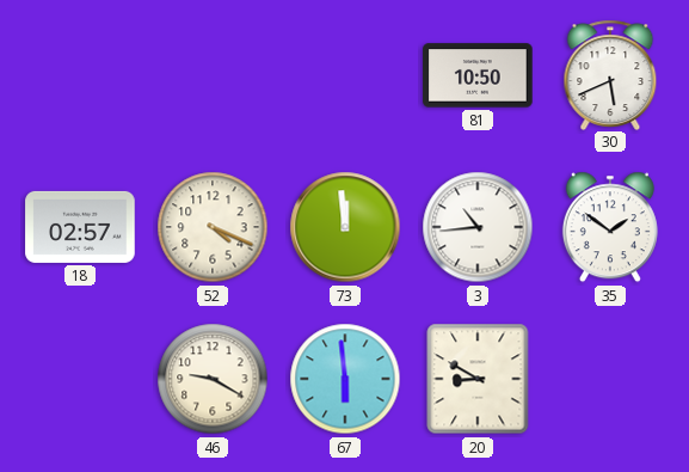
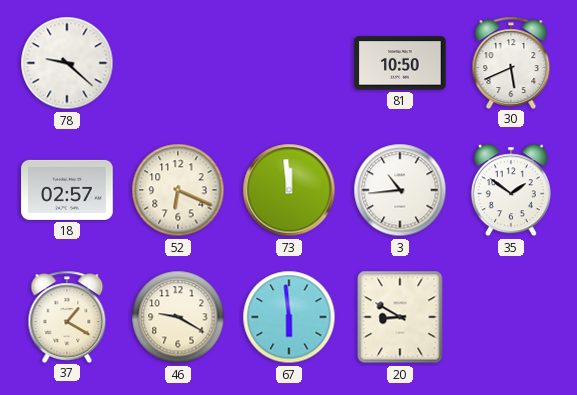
78: none -> 9:22 (67, 63)
52: 4:19 -> 6:19 (178, 190)
37: none -> 1:20 (67, 316)
